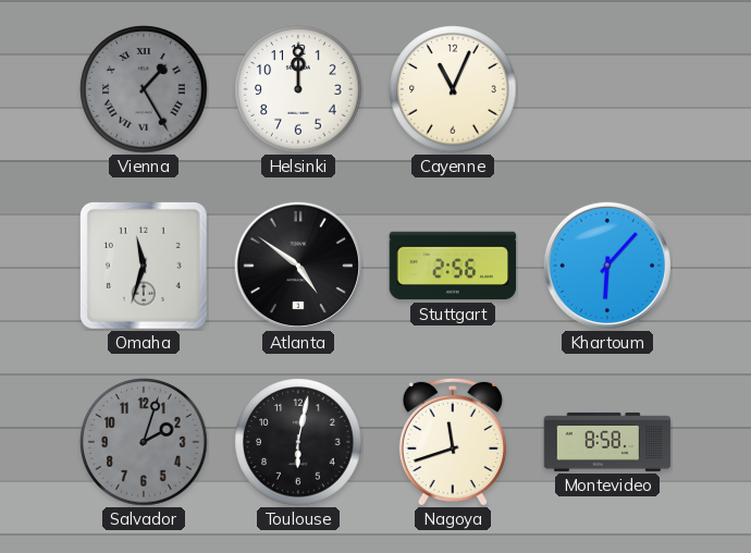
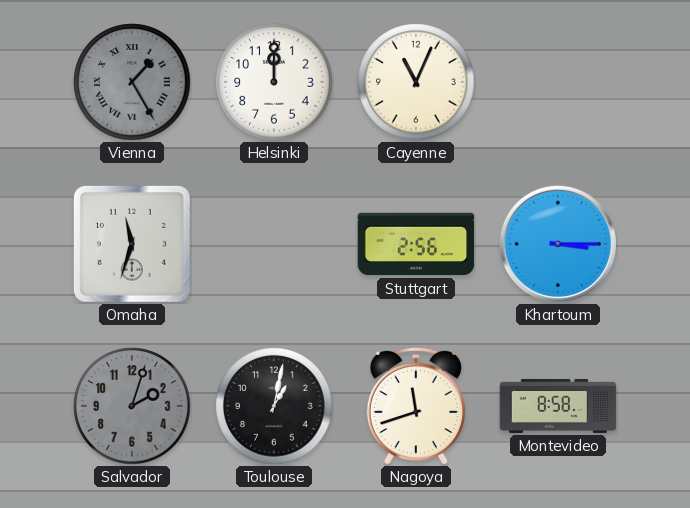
Atlanta: 4:51 -> none (297, 265)
Khartoum: 6:07 -> 3:15 (557, 243)
Toulouse: 6:02 -> 1:02 (274, 406)
